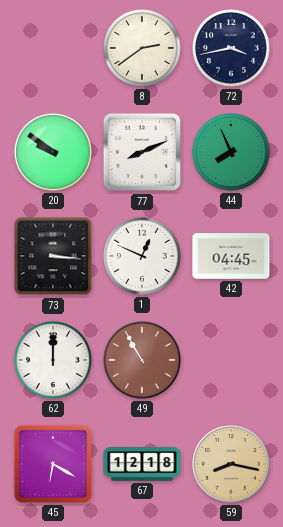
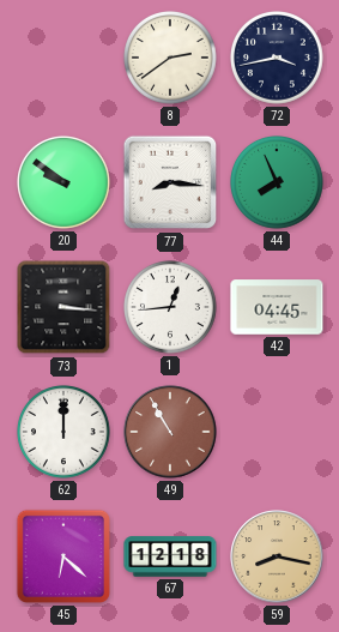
77: 8:11 -> 8:16 (170, 182)
1: 12:49 -> 12:44 (171, 308)
45: 6:20 -> 6:22 (63, 556)
